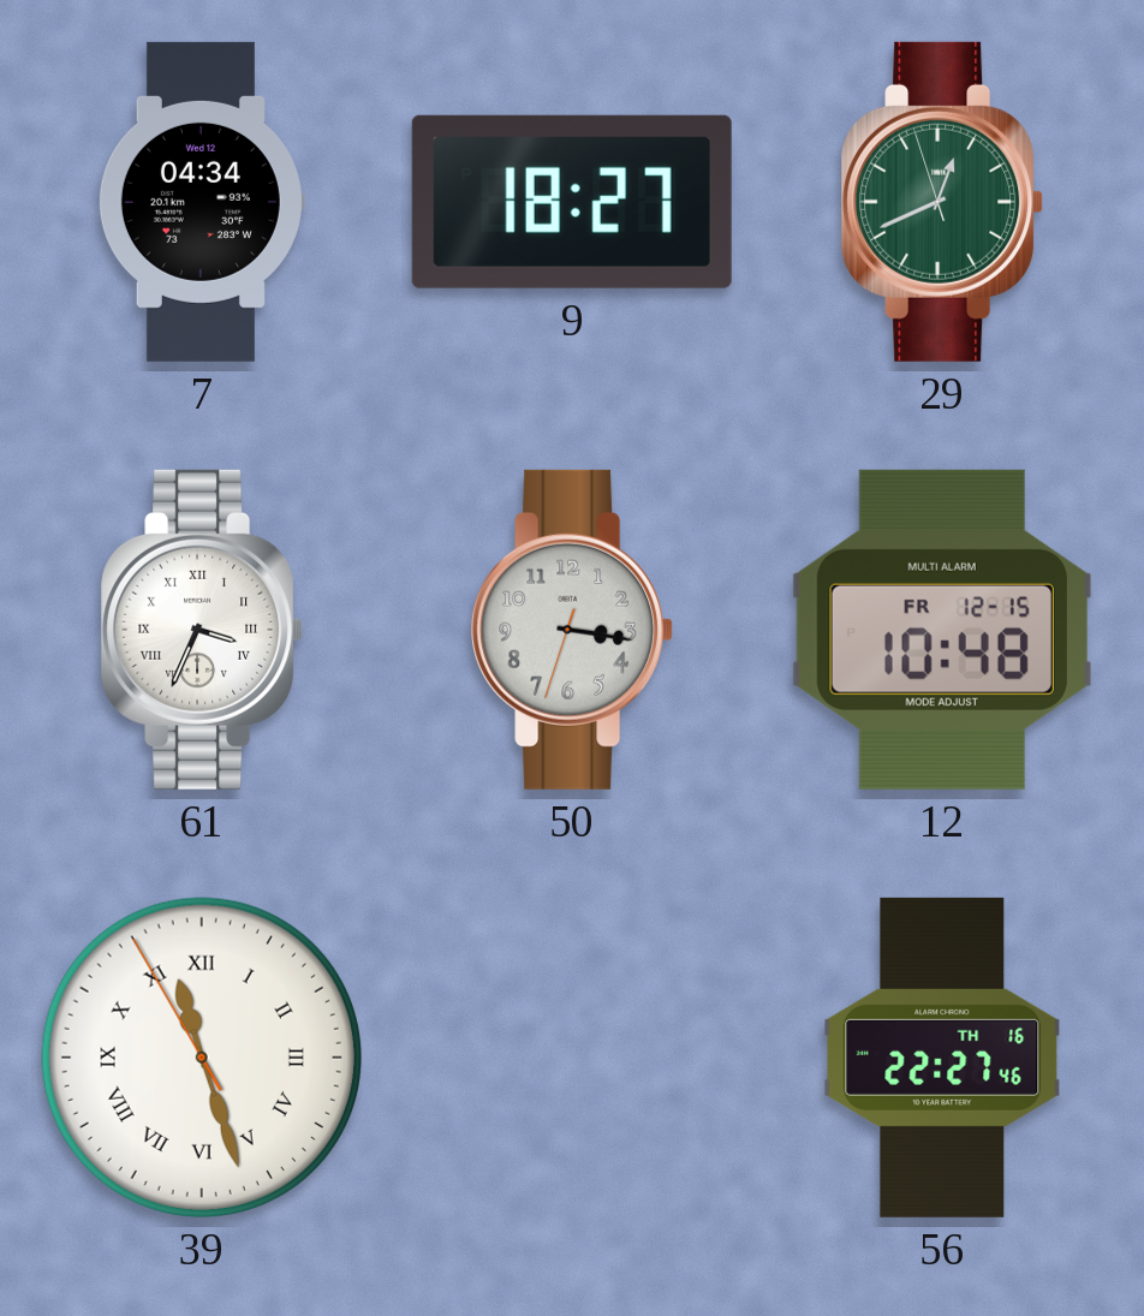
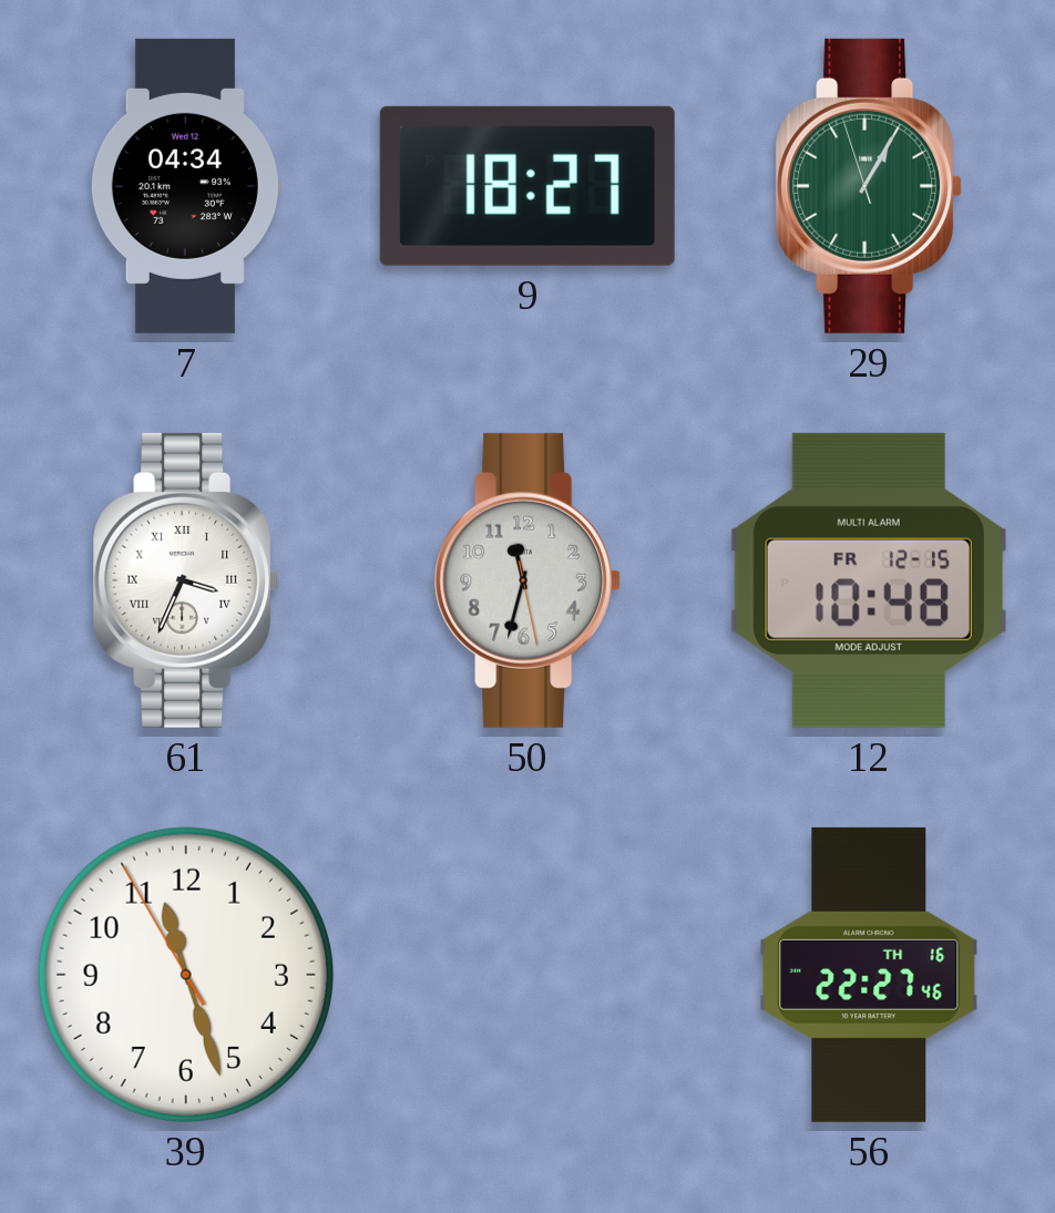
29: 12:40 -> 1:04 (869, 186)
50: 3:16 -> 11:32 (527, 580)
39 numerals: Roman -> Arabic (186, 975)
